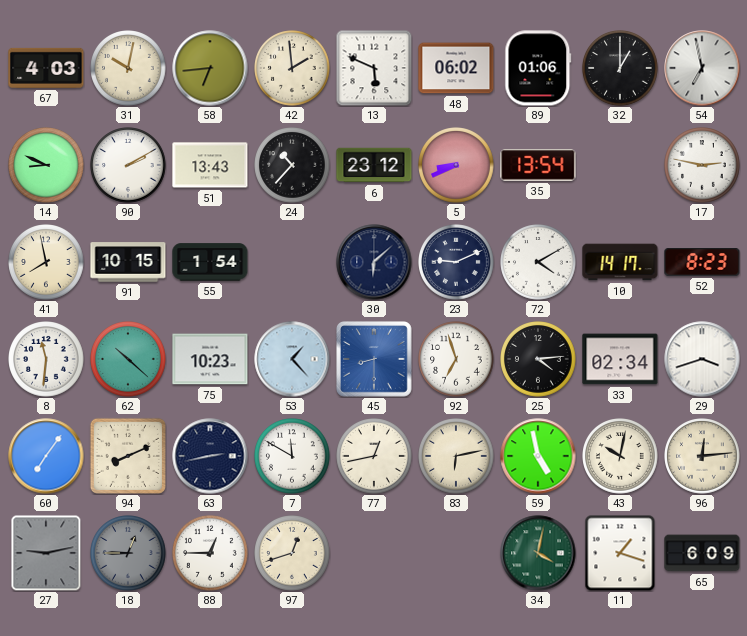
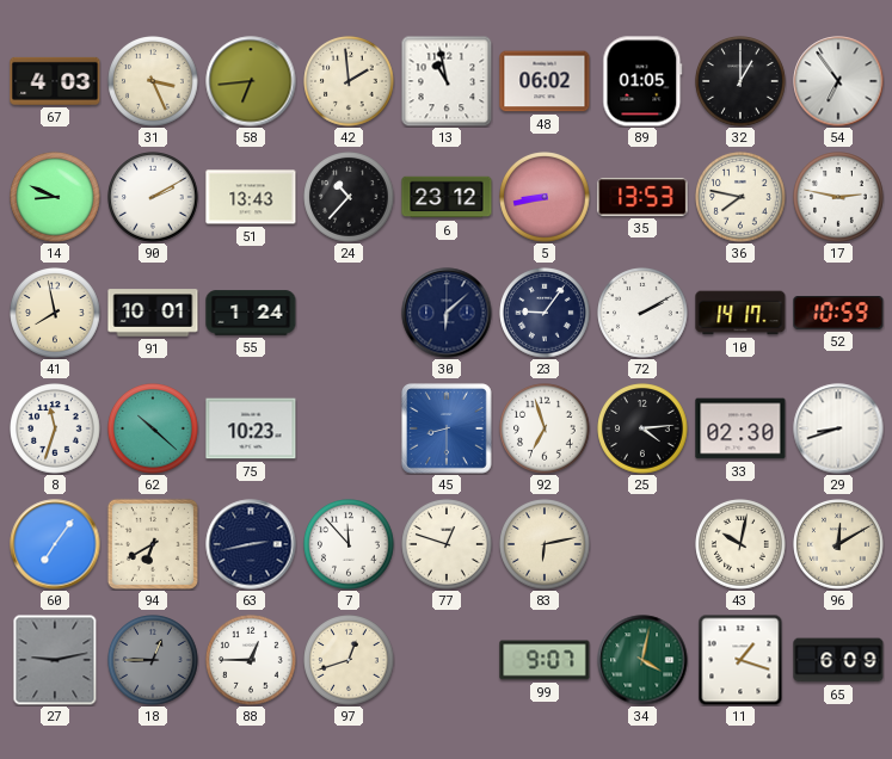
31: 10:02 -> 3:26 (153, 81)
13: 5:49 -> 10:58 (447, 81)
89: 01:06 -> 01:05 (642, 81)
54: 6:58 -> 6:54 (838, 81)
5: 8:41 -> 8:43 (545, 197)
35: 13:54 -> 13:53 (642, 197)
36: none -> 7:47 (740, 197)
91: 10:15 -> 10:01 (153, 313)
55: 1:54 -> 1:24 (251, 313)
23: 9:11 -> 9:06 (545, 313)
72: 4:10 -> 2:10 (642, 313)
52: 8:23 -> 10:59 (838, 313)
8: 11:31 -> 11:33 (55, 428)
53: 1:23 -> none (292, 359)
33: 02:34 -> 02:30 (740, 428)
29: 3:42 -> 8:42 (838, 428)
94: 8:11 -> 6:40 (153, 544)
7: 11:50 -> 11:53 (349, 544)
77: 12:43 -> 12:48 (447, 544)
59: 4:58 -> none (538, 456)
96: 12:14 -> 12:10 (838, 544)
99: none -> 9:07 (545, 660)
